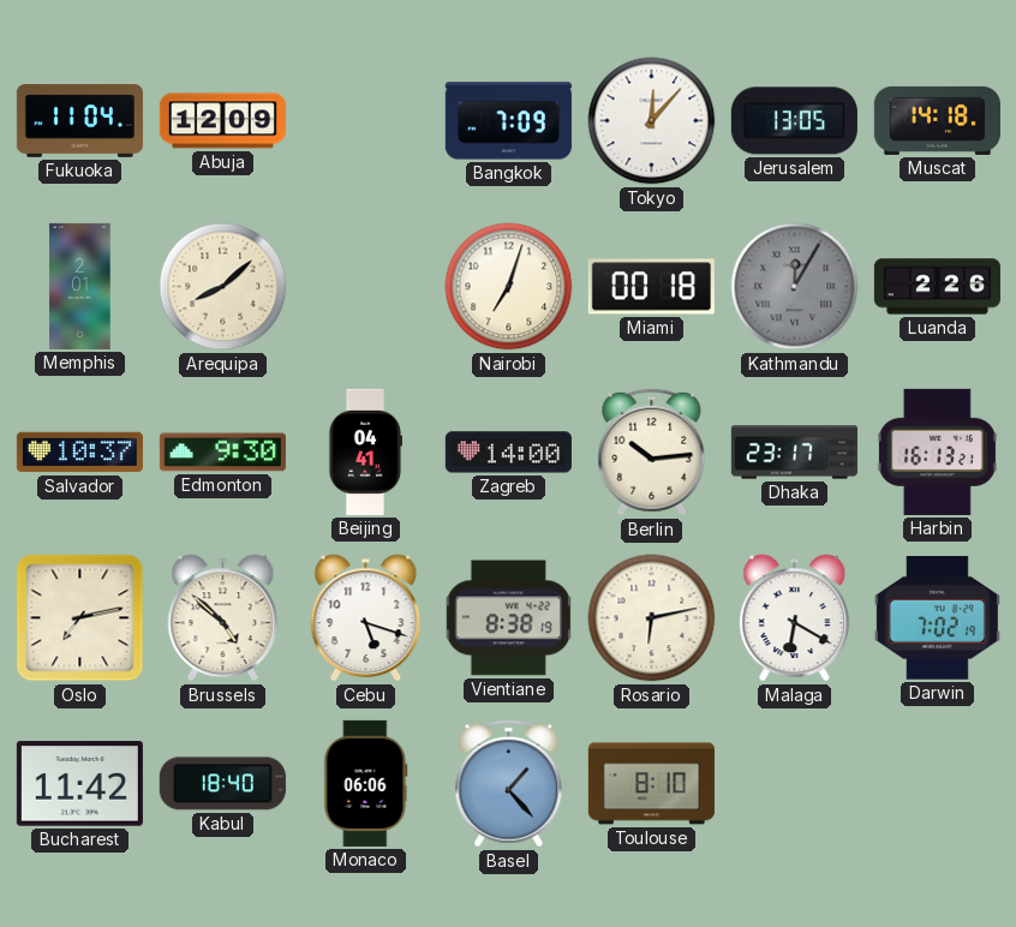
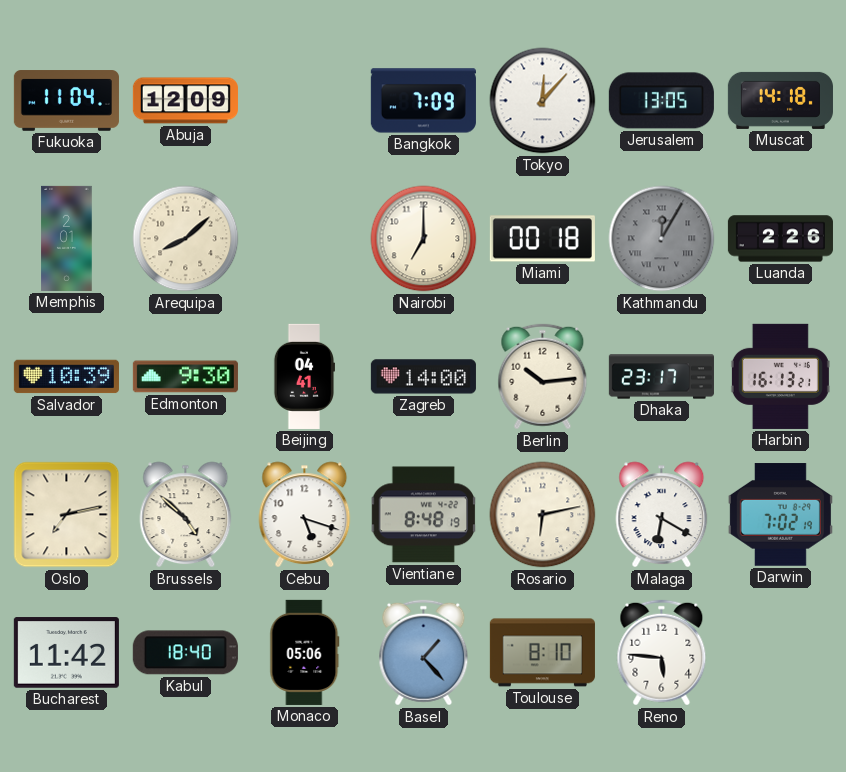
Nairobi: 7:03 -> 7:00 (424, 239)
Salvador: 10:37 -> 10:39 (66, 377)
Vientiane: 8:38 -> 8:48 (424, 515)
Monaco: 06:06 -> 05:06 (305, 652)
Reno: none -> 5:46 (662, 653)
